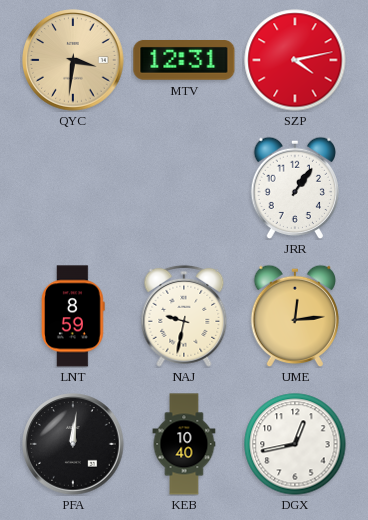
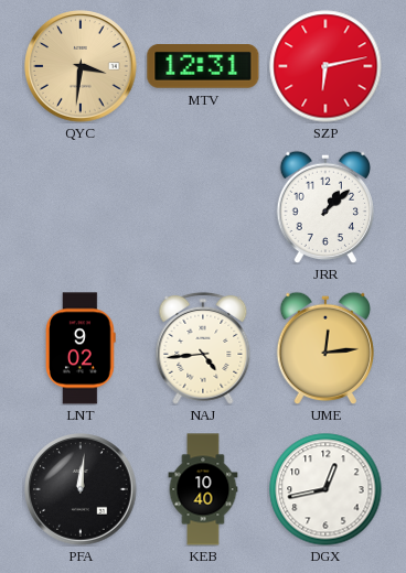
SZP: 4:13 -> 6:13 (325, 66)
JRR: 1:06 -> 1:08 (324, 207)
LNT: 8:59 -> 9:02 (81, 348)
NAJ: 9:32 -> 4:44 (203, 348)
